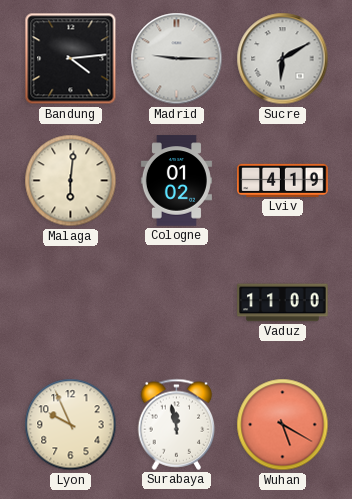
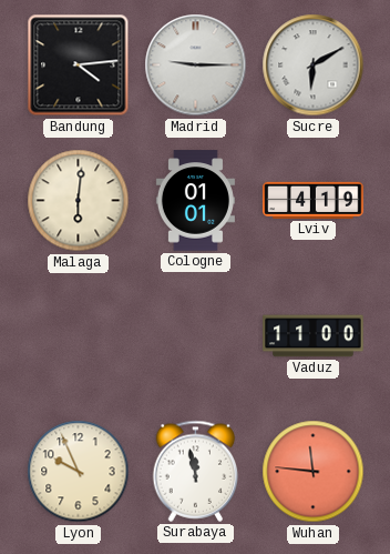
Cologne: 01:02 -> 01:01 (195, 201)
Wuhan: 5:20 -> 11:46 (314, 472)
